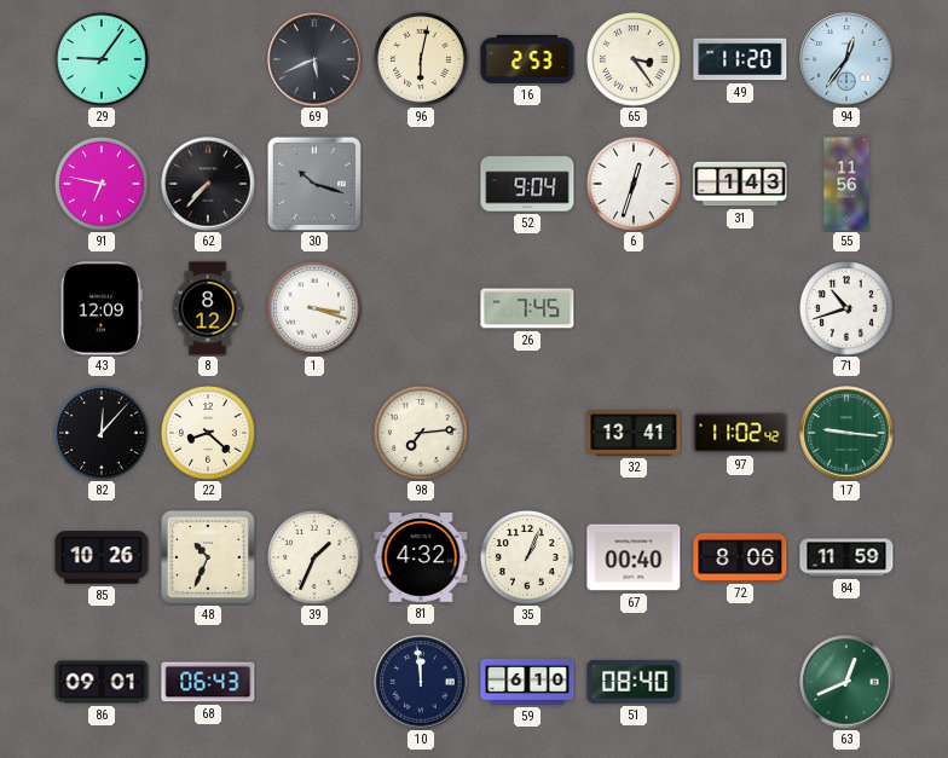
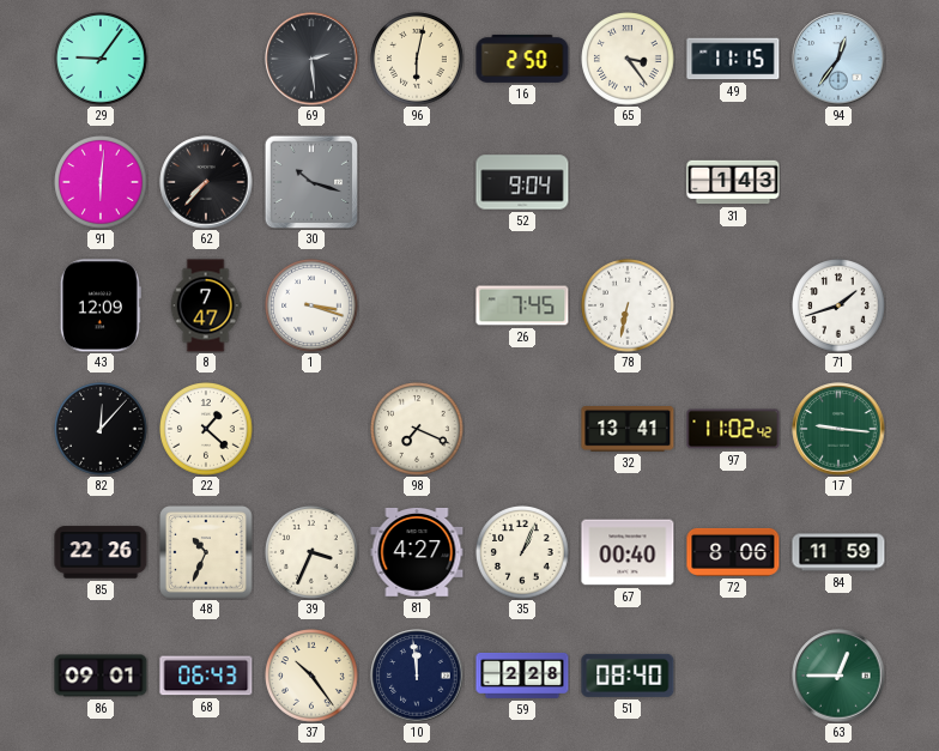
69: 5:41 -> 2:29 (311, 59)
16: 2:53 -> 2:50 (522, 59)
49: 11:20 -> 11:15 (733, 59)
91: 6:47 -> 6:01 (101, 182)
6: 12:33 -> none (634, 184)
55: 11:56 -> none (846, 184)
8: 8:12 -> 7:47 (206, 305)
78: none -> 6:32 (628, 305)
71: 10:42 -> 1:42 (838, 305)
22: 8:22 -> 1:22 (206, 429)
98: 7:14 -> 7:19 (417, 429)
85: 10:26 -> 22:26 (101, 552)
39: 1:34 -> 3:34 (311, 552)
81: 4:32 -> 4:27 (417, 552)
37: none -> 10:24 (311, 676)
59: 6:10 -> 2:28 (522, 676)
63: 12:41 -> 12:45 (838, 676)
